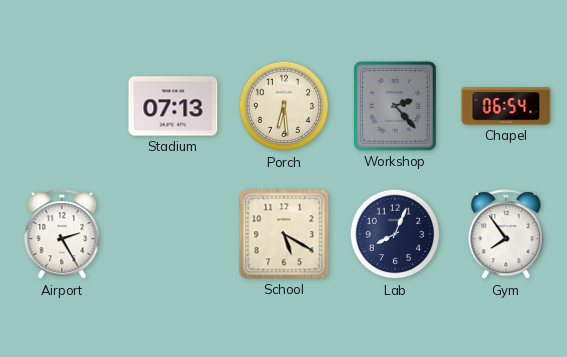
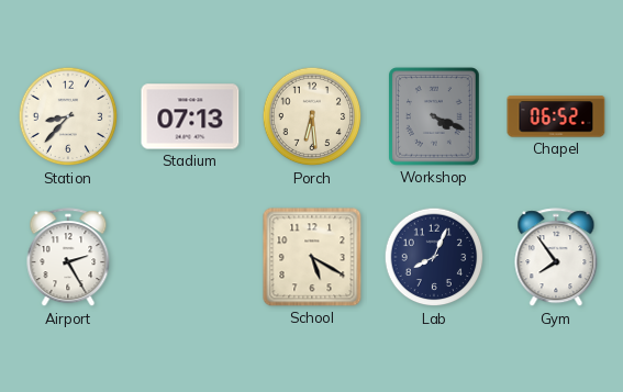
Station: none -> 8:37 (68, 116)
Workshop: 2:23 -> 4:19 (434, 116)
Chapel: 06:54 -> 06:52 (556, 116)
